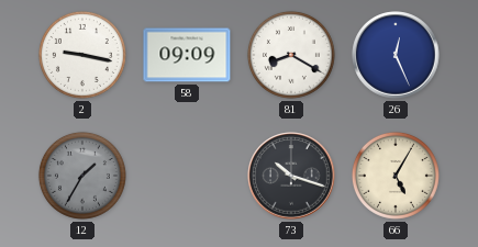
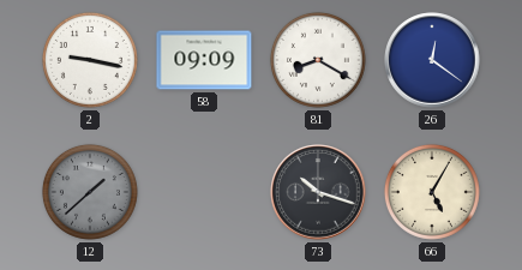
26: 12:26 -> 12:21 (432, 60)
12: 1:35 -> 1:38 (90, 192)
